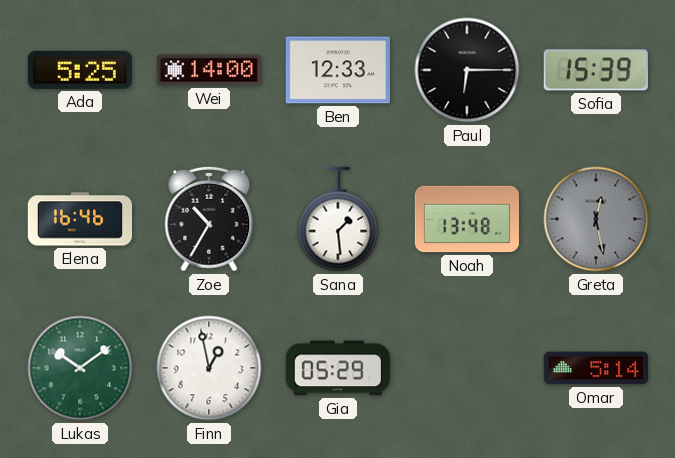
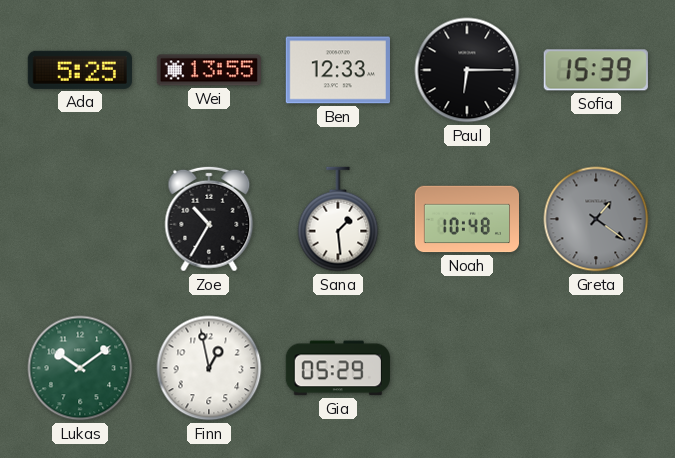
Wei: 14:00 -> 13:55 (208, 70)
Elena: 16:46 -> none (79, 219)
Noah: 13:48 -> 10:48 (466, 219)
Greta: 12:28 -> 1:21 (596, 219)
Omar: 5:14 -> none (596, 368)
